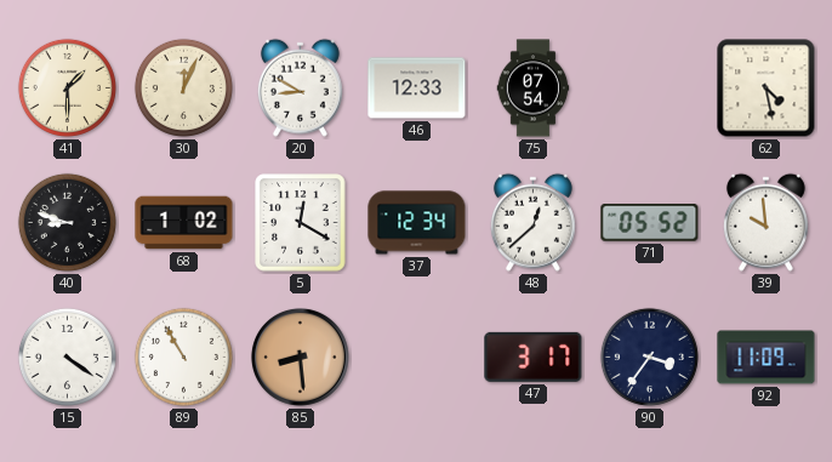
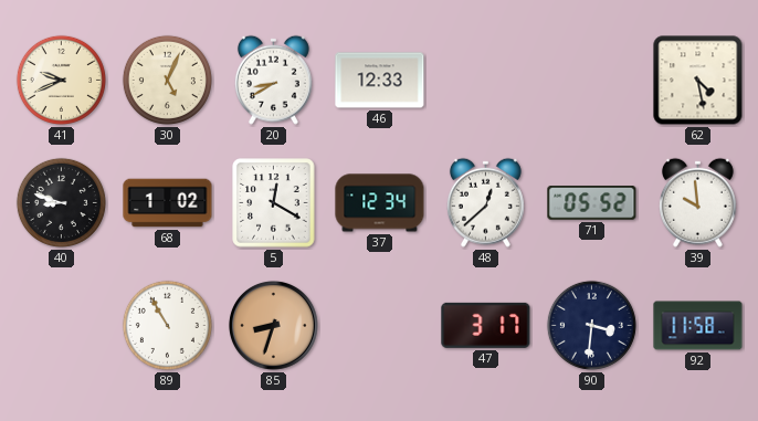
41: 1:30 -> 9:41 (61, 80)
30: 12:04 -> 5:04 (167, 80)
20: 8:50 -> 8:40 (273, 80)
75: 07:54 -> none (534, 89)
15: 4:21 -> none (67, 357)
85: 8:29 -> 8:33 (273, 325)
90: 3:36 -> 3:31 (591, 325)
92: 11:09 -> 11:58 (698, 326)
